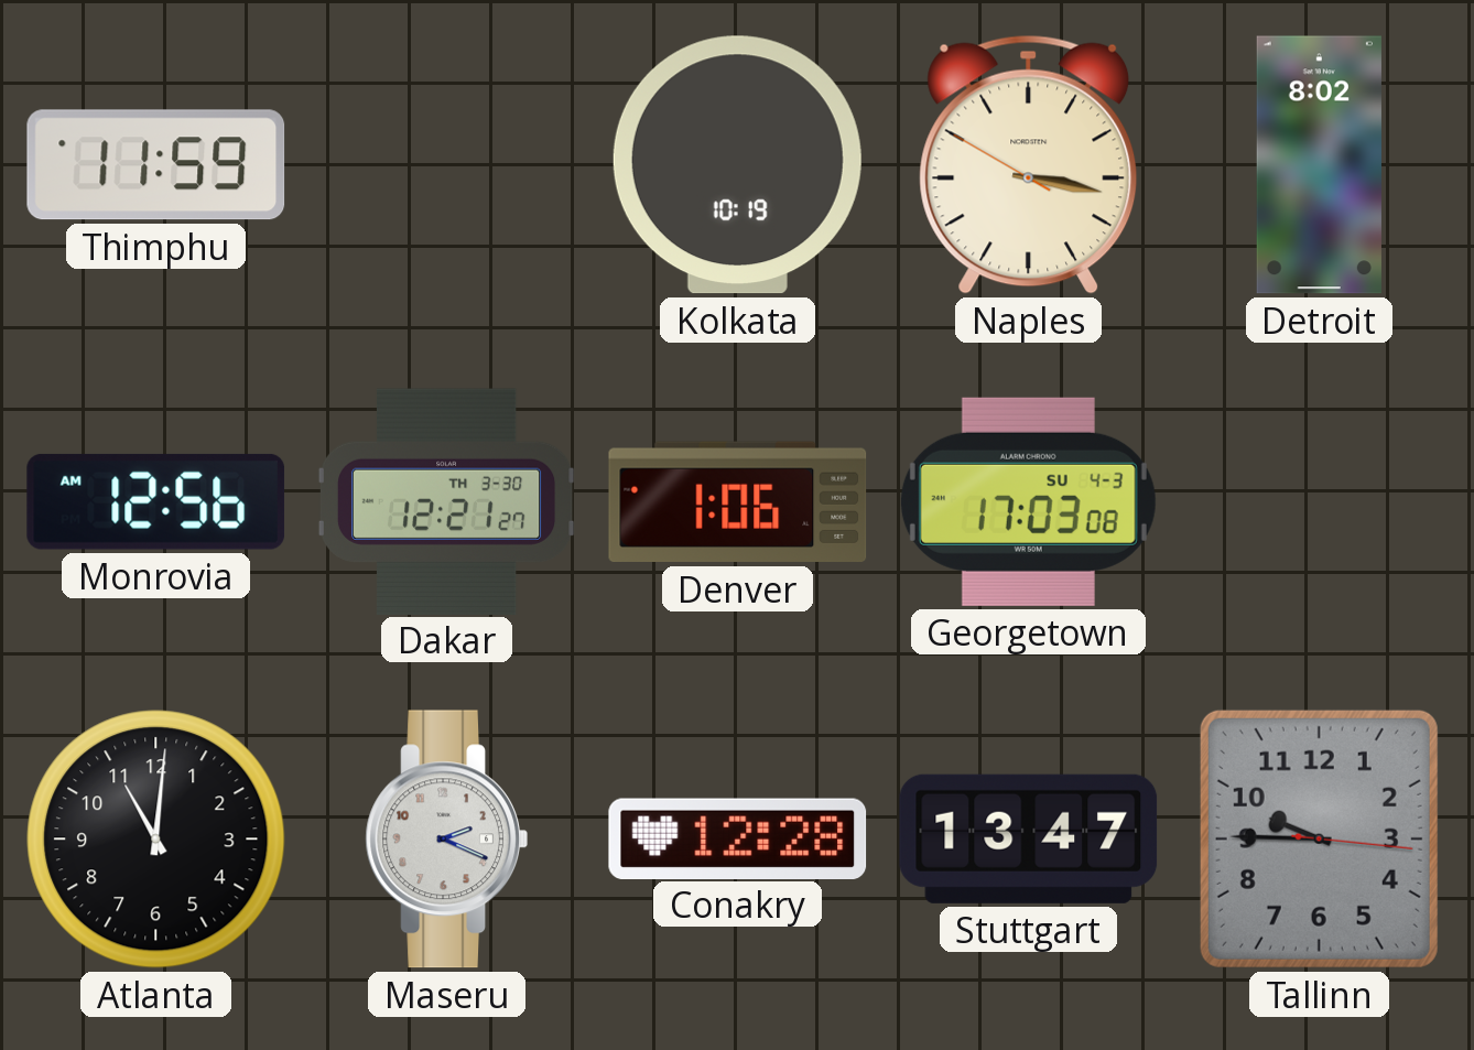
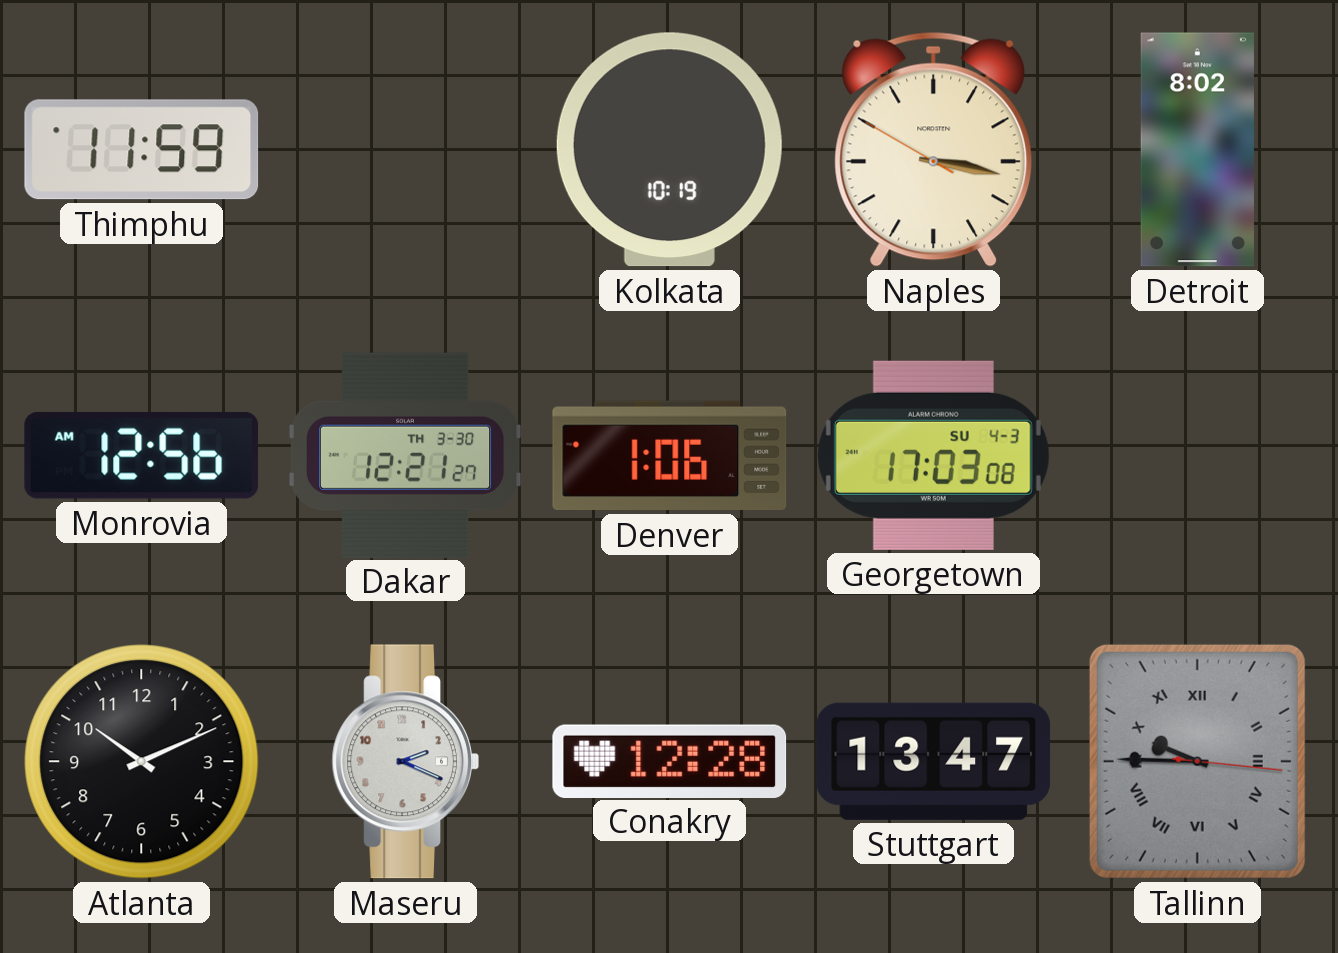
Atlanta: 11:01 -> 10:11 (142, 762)
Tallinn numerals: Arabic -> Roman (1197, 761)
